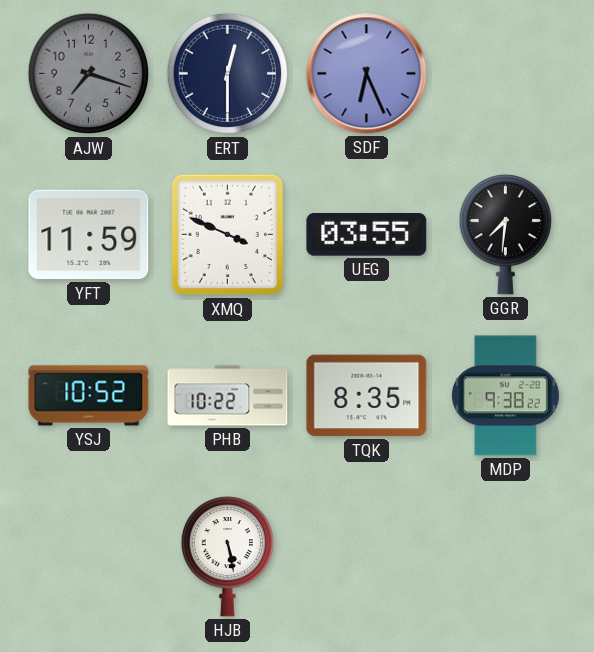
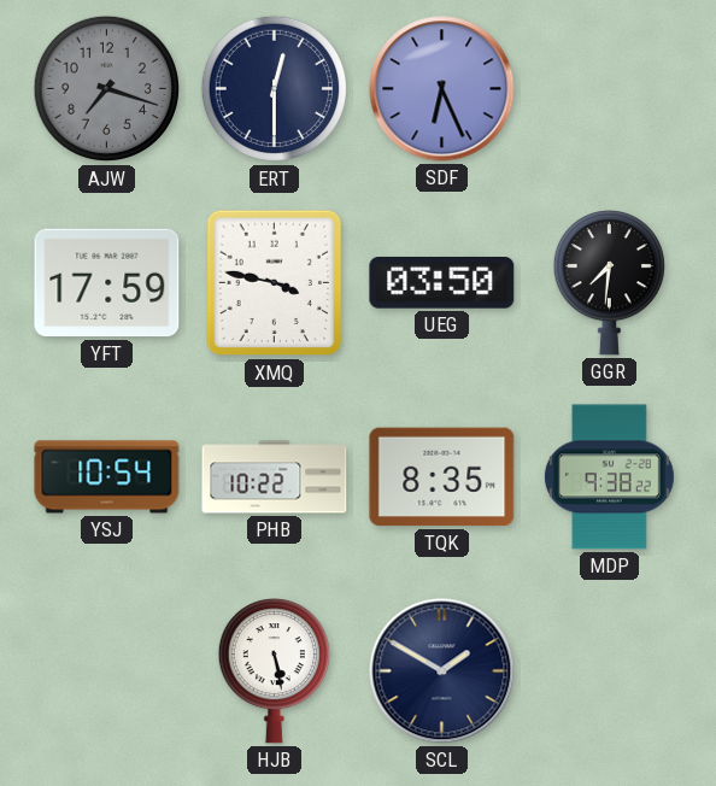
YFT: 11:59 -> 17:59 (107, 283)
XMQ: 3:49 -> 3:47 (275, 283)
UEG: 03:55 -> 03:50 (442, 283)
YSJ: 10:52 -> 10:54 (107, 477)
SCL: none -> 1:50 (442, 671)
